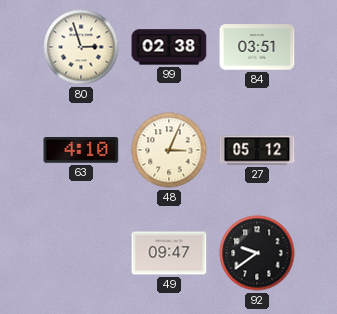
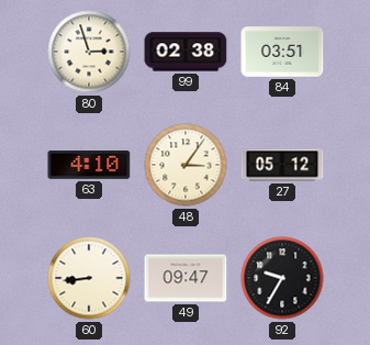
48: 3:04 -> 3:06 (186, 165)
60: none -> 8:44 (89, 278)
92: 9:39 -> 9:35 (282, 278)
